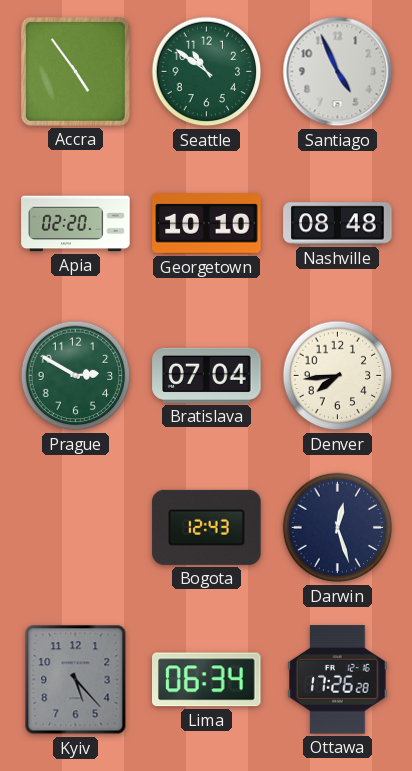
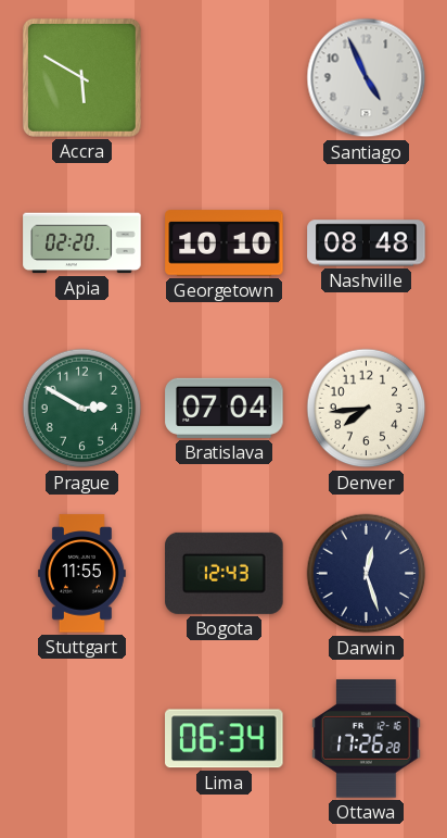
Accra: 4:54 -> 5:50 (81, 77)
Seattle: 10:51 -> none (207, 72)
Stuttgart: none -> 11:55 (81, 574)
Kyiv: 5:23 -> none (76, 680)
